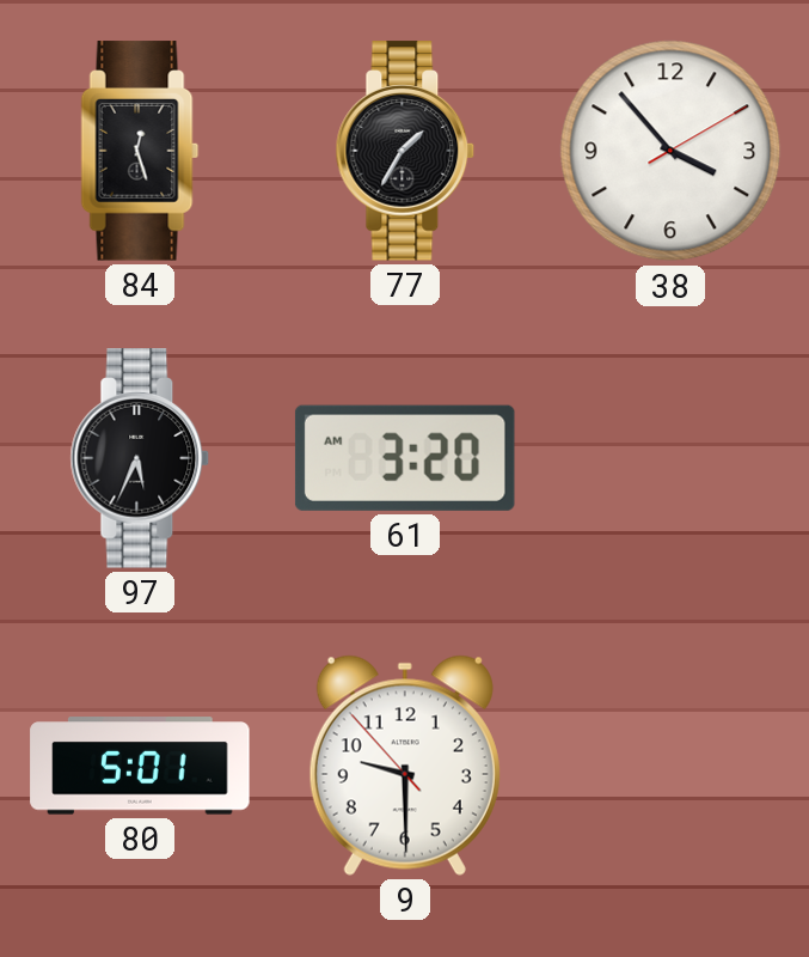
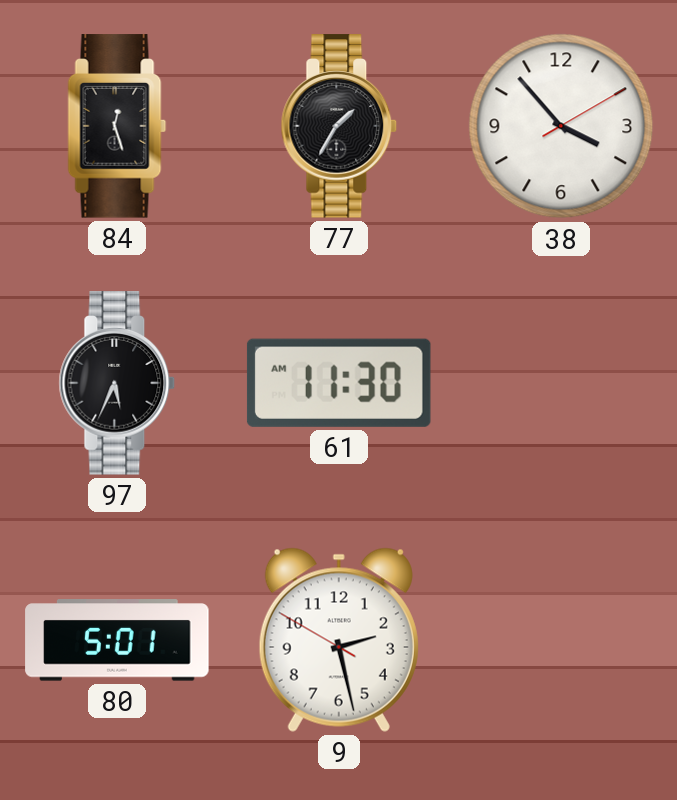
61: 3:20 -> 11:30 (339, 383)
9: 9:29 -> 2:27 (339, 640)
